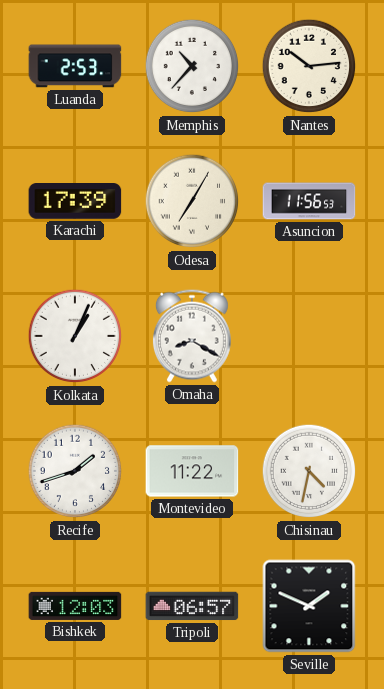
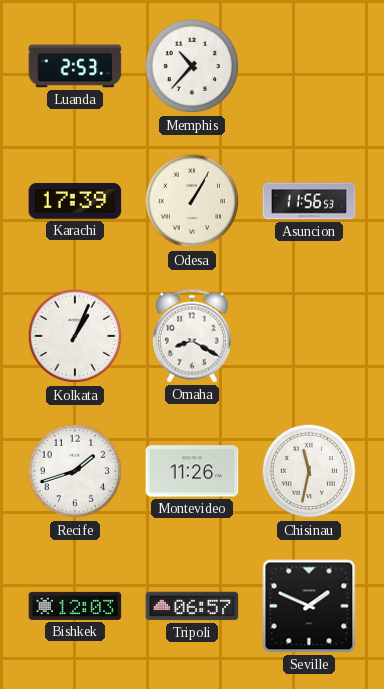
Nantes: 10:14 -> none (309, 66)
Odesa: 7:05 -> 1:05 (192, 201)
Montevideo: 11:22 -> 11:26 (192, 471)
Chisinau: 4:32 -> 11:32 (309, 471)
